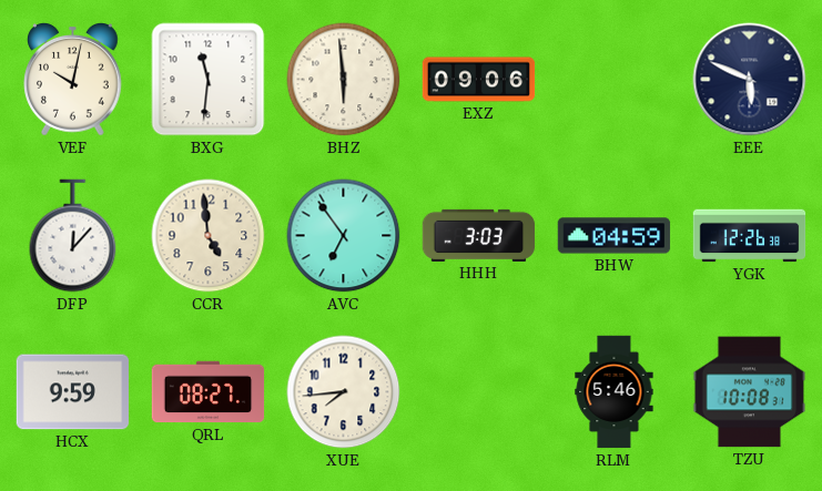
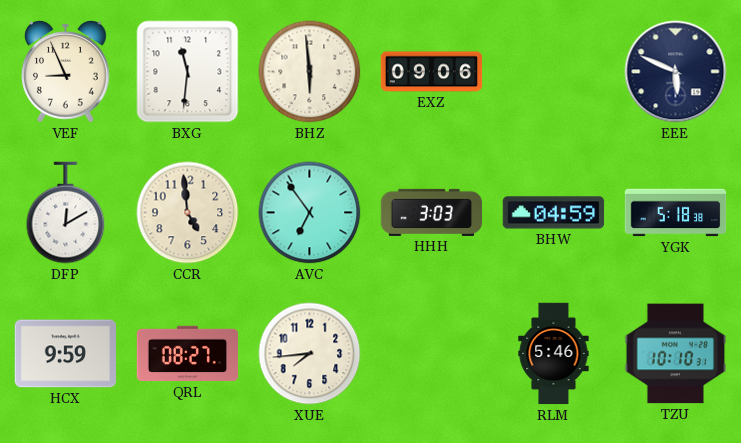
VEF: 10:02 -> 8:56 (66, 72)
DFP: 12:07 -> 12:10 (66, 213)
YGK: 12:26 -> 5:18 (676, 213)
TZU: 10:08 -> 10:10 (676, 354)
